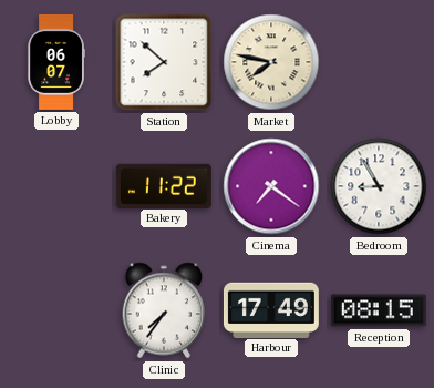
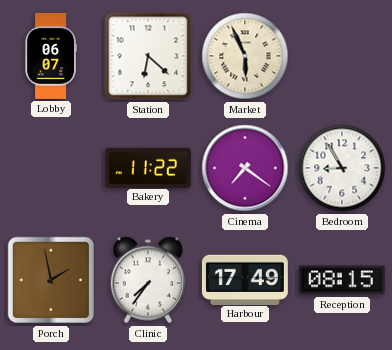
Station: 7:52 -> 6:22 (148, 56)
Market: 7:47 -> 5:56 (245, 56)
Porch: none -> 1:58 (51, 280)
